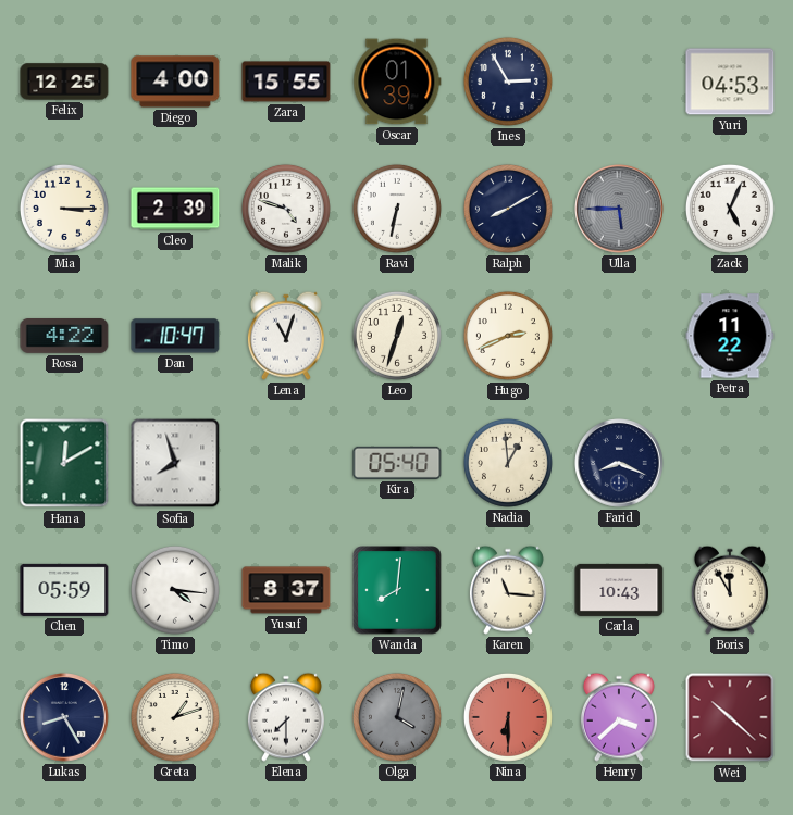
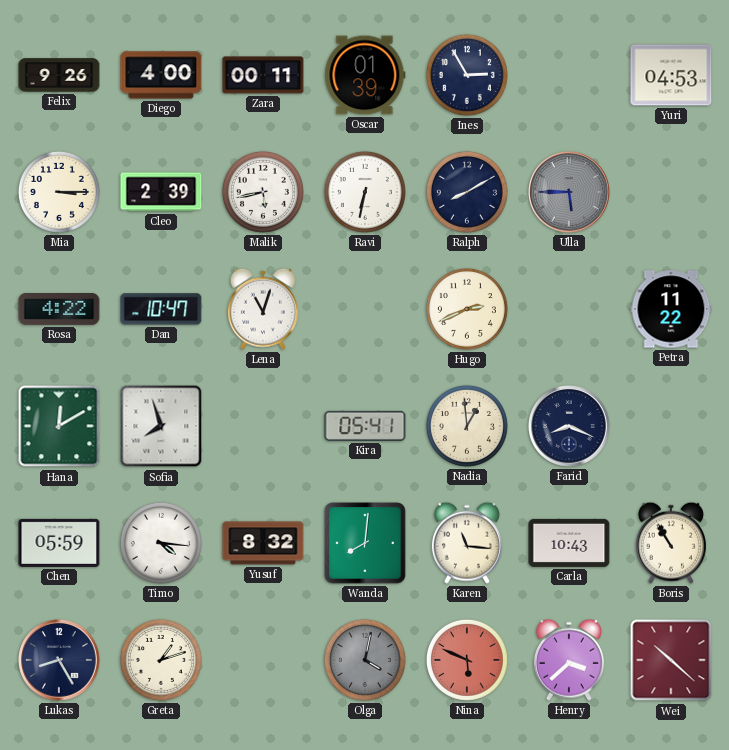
Felix: 12:25 -> 9:26 (59, 75)
Zara: 15:55 -> 00:11 (263, 75)
Malik: 4:48 -> 5:43 (263, 192)
Zack: 5:04 -> none (730, 209)
Leo: 12:33 -> none (397, 336)
Kira: 05:40 -> 05:41 (365, 426)
Yusuf: 8:37 -> 8:32 (263, 543)
Boris: 11:55 -> 10:55 (671, 543)
Elena: 7:30 -> none (286, 717)
Nina: 6:30 -> 5:49 (467, 660)
